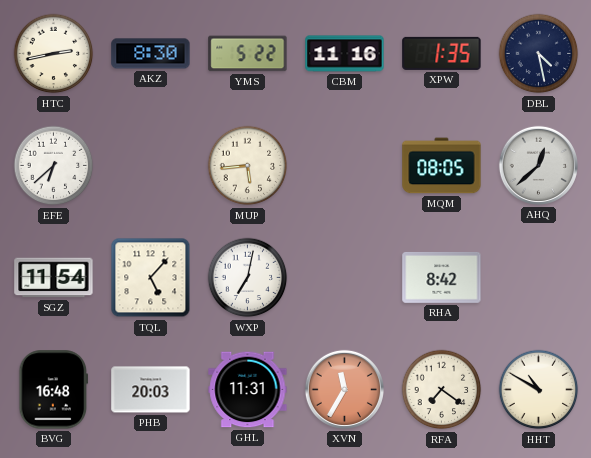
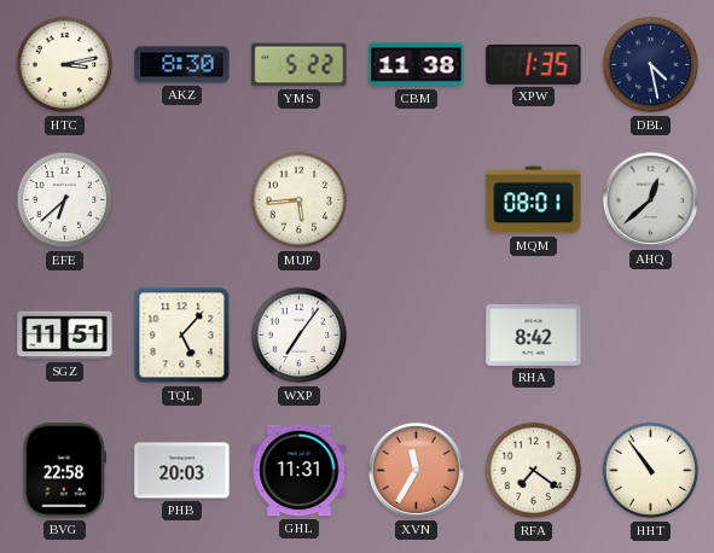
HTC: 2:43 -> 3:13 (65, 65)
CBM: 11:16 -> 11:38 (417, 65)
MQM: 08:05 -> 08:01 (534, 200)
SGZ: 11:54 -> 11:51 (65, 336)
WXP: 7:02 -> 7:06 (300, 336)
BVG: 16:48 -> 22:58 (65, 471)
HHT: 10:50 -> 10:54 (651, 471)
